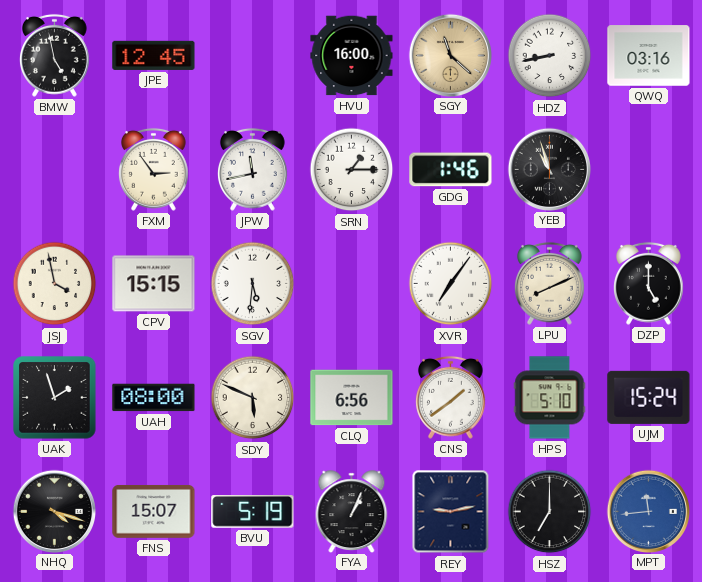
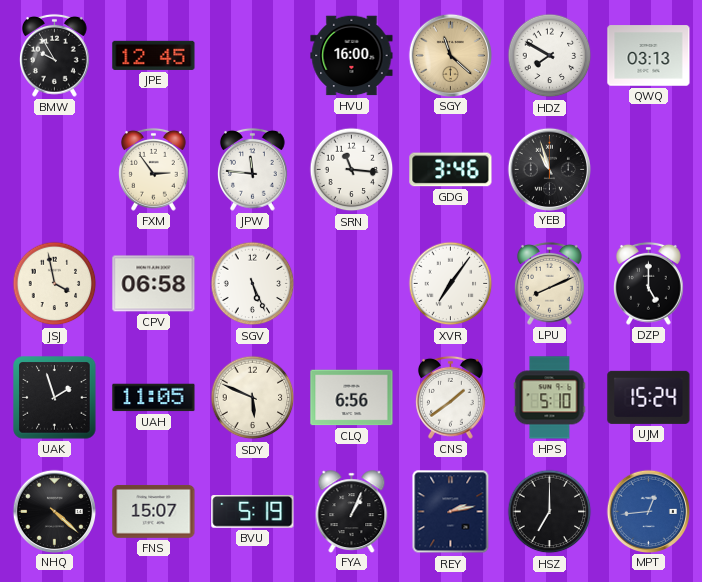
BMW: 4:58 -> 9:55 (55, 55)
HDZ: 8:43 -> 7:50 (550, 56)
QWQ: 03:16 -> 03:13 (649, 56)
JPW: 11:43 -> 11:46 (253, 169)
SRN: 1:15 -> 11:16 (352, 170)
GDG: 1:46 -> 3:46 (451, 170)
CPV: 15:15 -> 06:58 (154, 284)
SGV: 5:31 -> 5:26 (253, 284)
UAH: 08:00 -> 11:05 (154, 398)
NHQ: 4:18 -> 4:22 (54, 511)
REY: 9:13 -> 2:13 (451, 512)
MPT: 11:44 -> 12:44 (648, 511)
